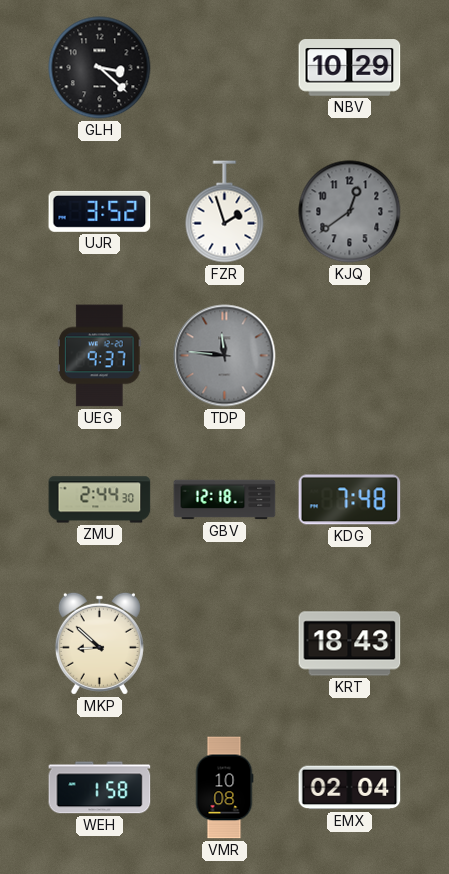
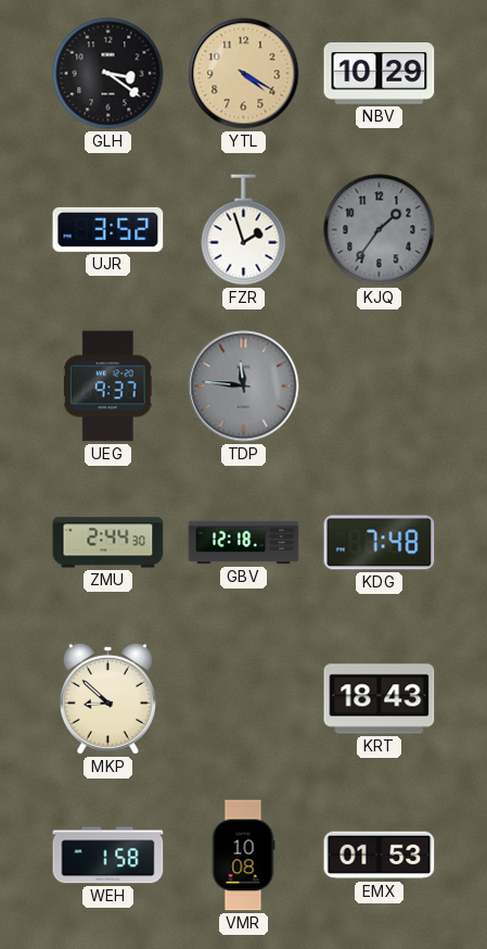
GLH: 3:22 -> 3:21 (108, 74)
YTL: none -> 4:20 (244, 74)
KJQ: 12:39 -> 1:36 (380, 230)
EMX: 02:04 -> 01:53 (380, 856)
